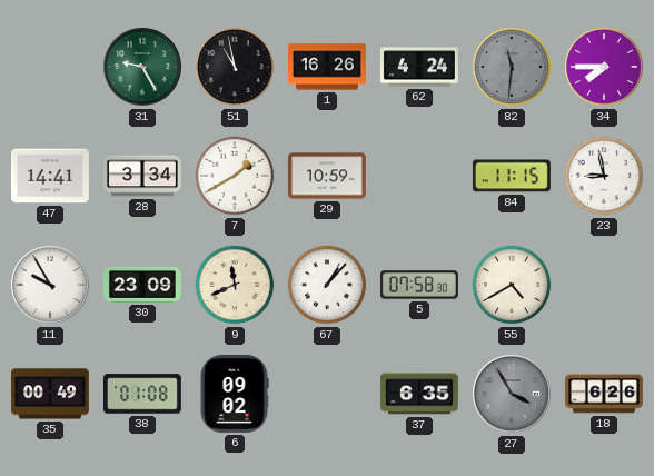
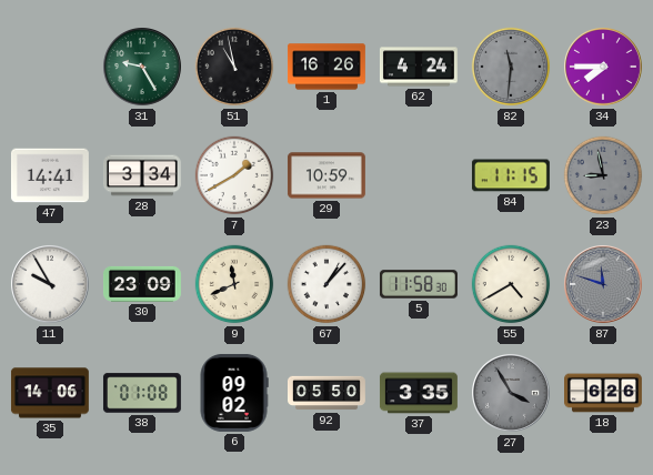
23 dial: white -> grey (603, 175)
5: 07:58 -> 11:58 (419, 284)
87: none -> 11:48 (604, 285)
35: 00:49 -> 14:06 (50, 393)
92: none -> 05:50 (328, 393)
37: 6:35 -> 3:35 (419, 393)
